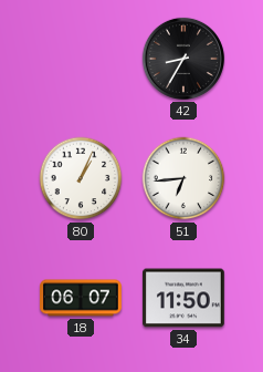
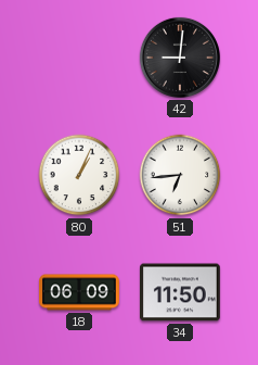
42: 8:35 -> 9:01 (180, 58)
18: 06:07 -> 06:09 (79, 292)
